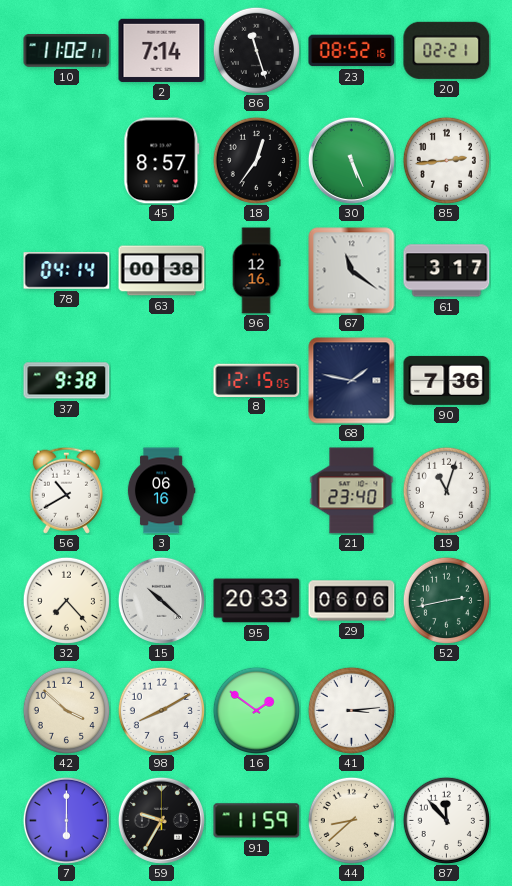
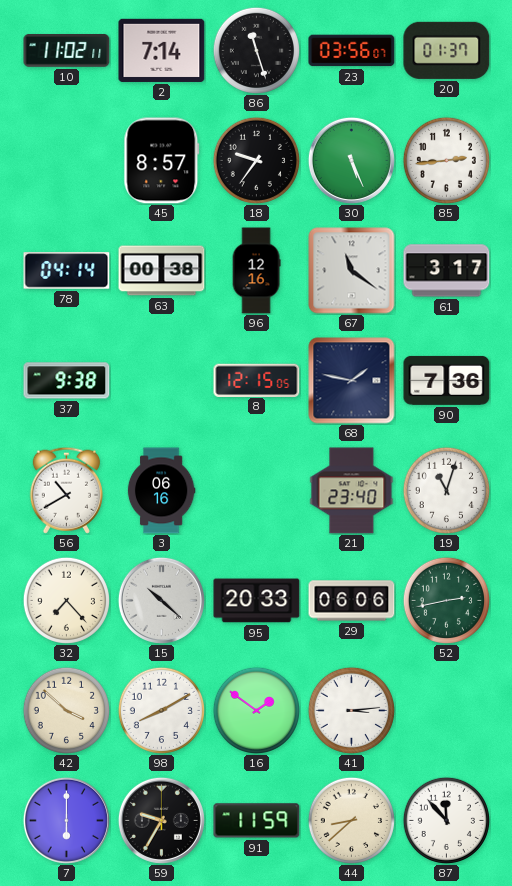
23: 08:52 -> 03:56 (352, 51)
20: 02:21 -> 01:37 (447, 50)
18: 12:36 -> 9:36 (256, 160)
